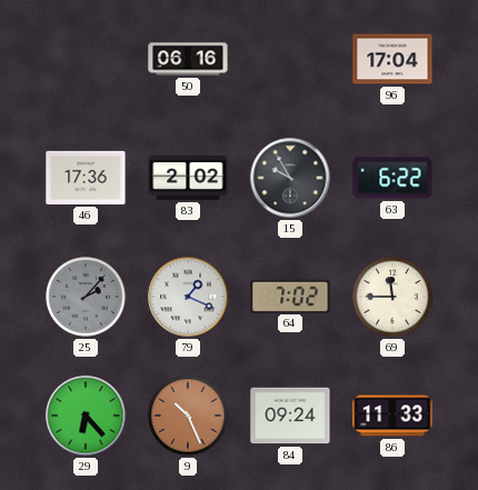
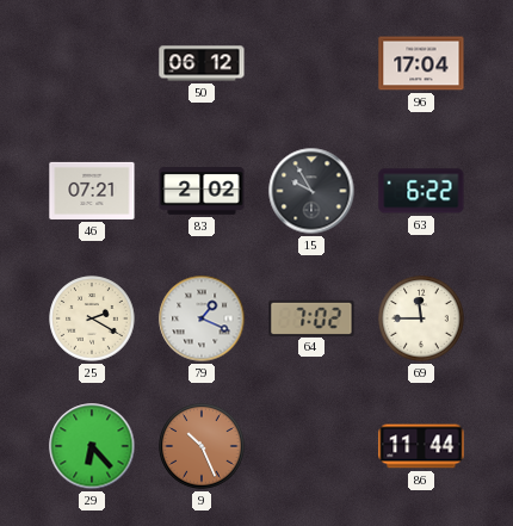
50: 06:16 -> 06:12 (202, 63)
46: 17:36 -> 07:21 (92, 191)
25: 2:07 -> 2:20 (92, 318)
25 dial: grey -> cream (92, 318)
84: 09:24 -> none (290, 416)
86: 11:33 -> 11:44 (421, 446)
